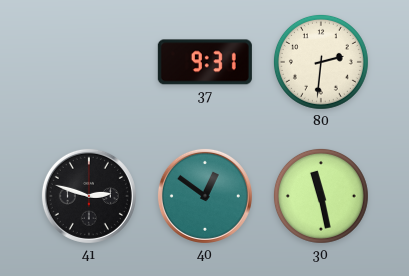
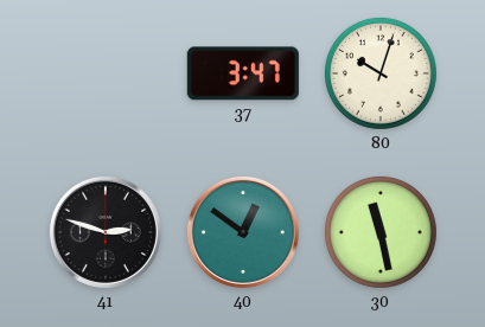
37: 9:31 -> 3:47 (243, 73)
80: 2:31 -> 10:03 (381, 73)
